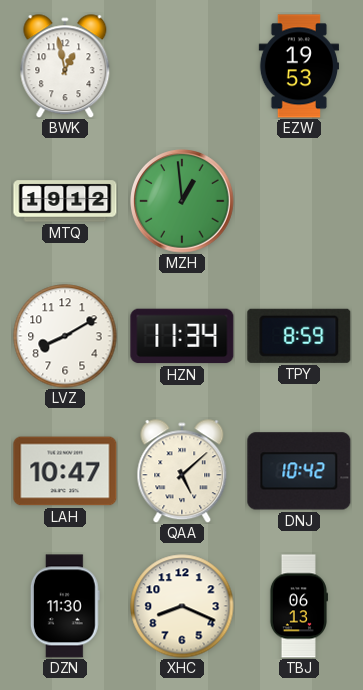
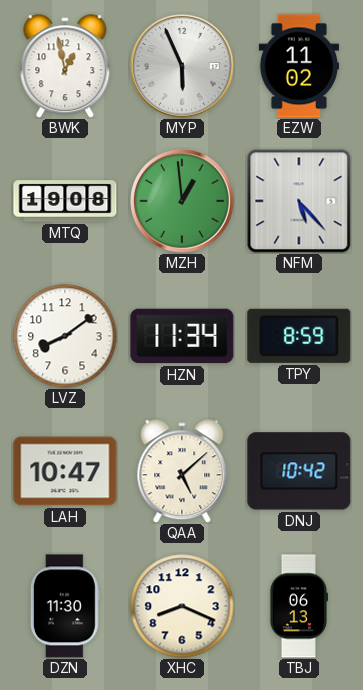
MYP: none -> 5:56 (182, 66)
EZW: 19:53 -> 11:02 (298, 66)
MTQ: 19:12 -> 19:08 (65, 201)
NFM: none -> 5:23 (299, 201)
LVZ: 8:10 -> 8:09 (65, 336)
